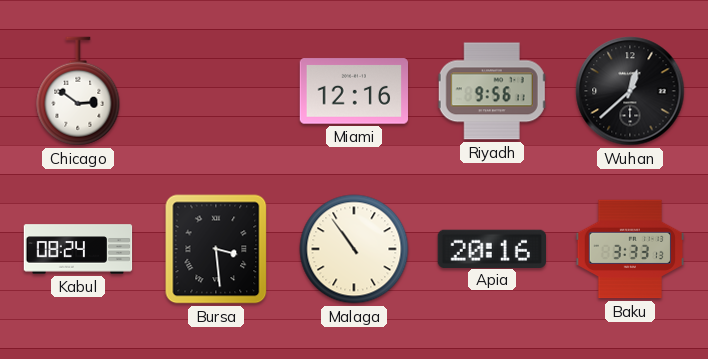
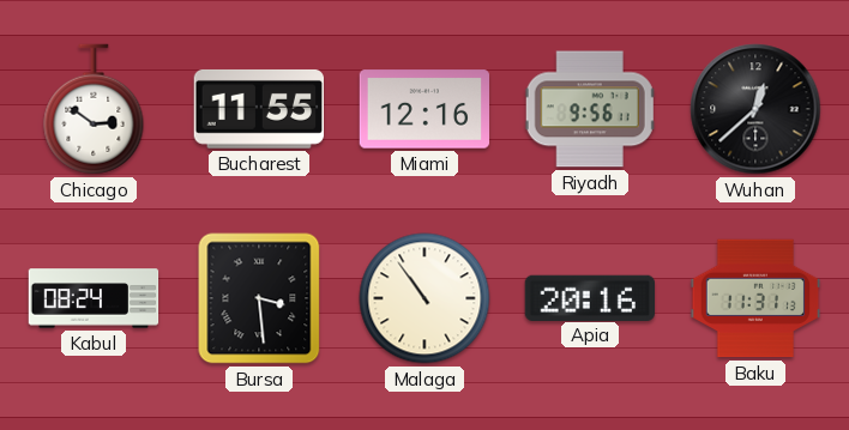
Bucharest: none -> 11:55 (258, 109)
Baku: 3:33 -> 11:31 (755, 298)
